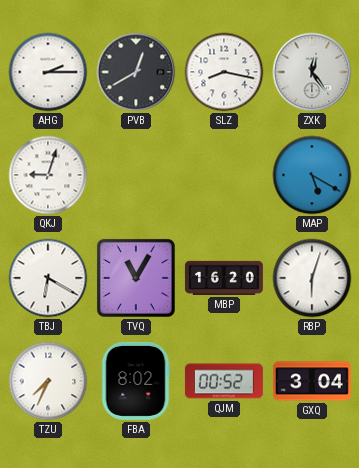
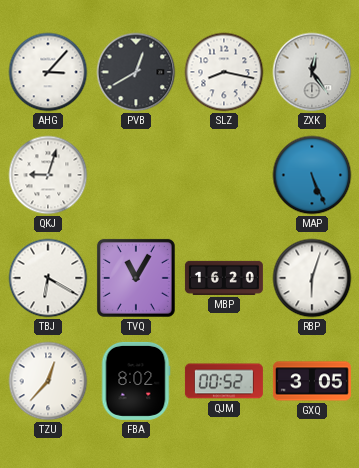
AHG: 2:15 -> 3:07 (48, 72)
MAP: 5:20 -> 5:26 (312, 175)
TZU: 7:34 -> 12:37 (48, 381)
GXQ: 3:04 -> 3:05 (312, 381)
